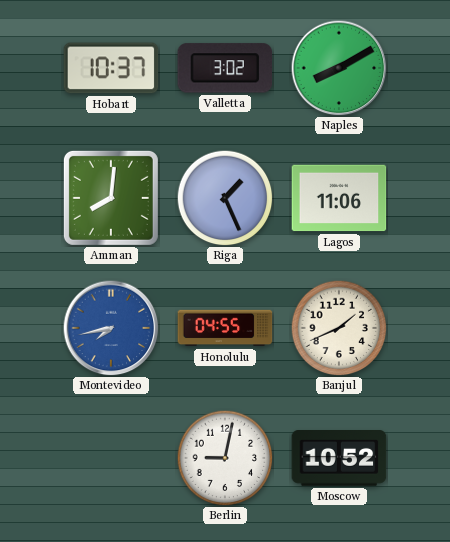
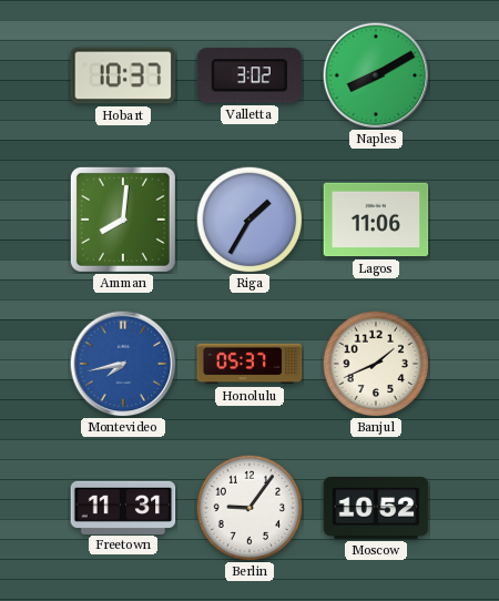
Riga: 1:26 -> 1:35 (249, 220)
Honolulu: 04:55 -> 05:37 (249, 364)
Freetown: none -> 11:31 (123, 507)
Berlin: 9:02 -> 9:06 (249, 508)
